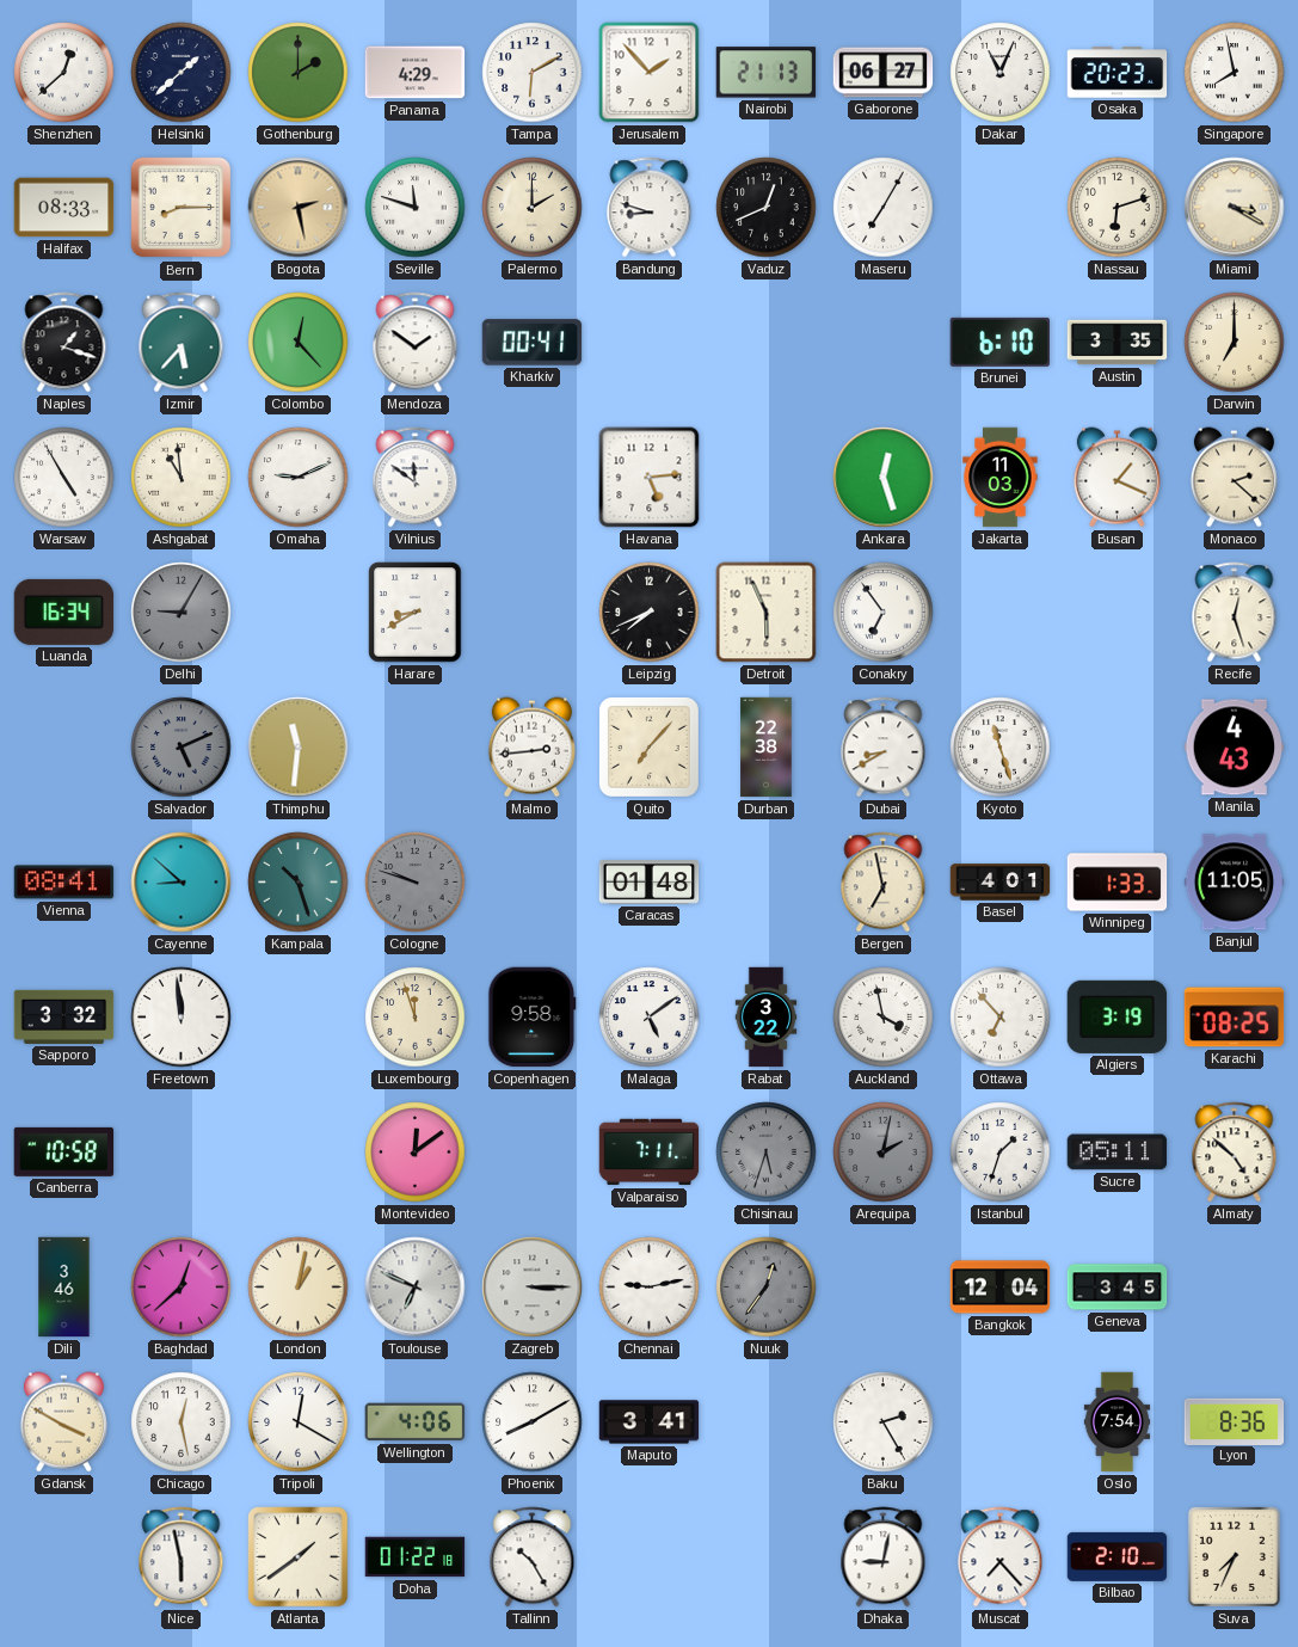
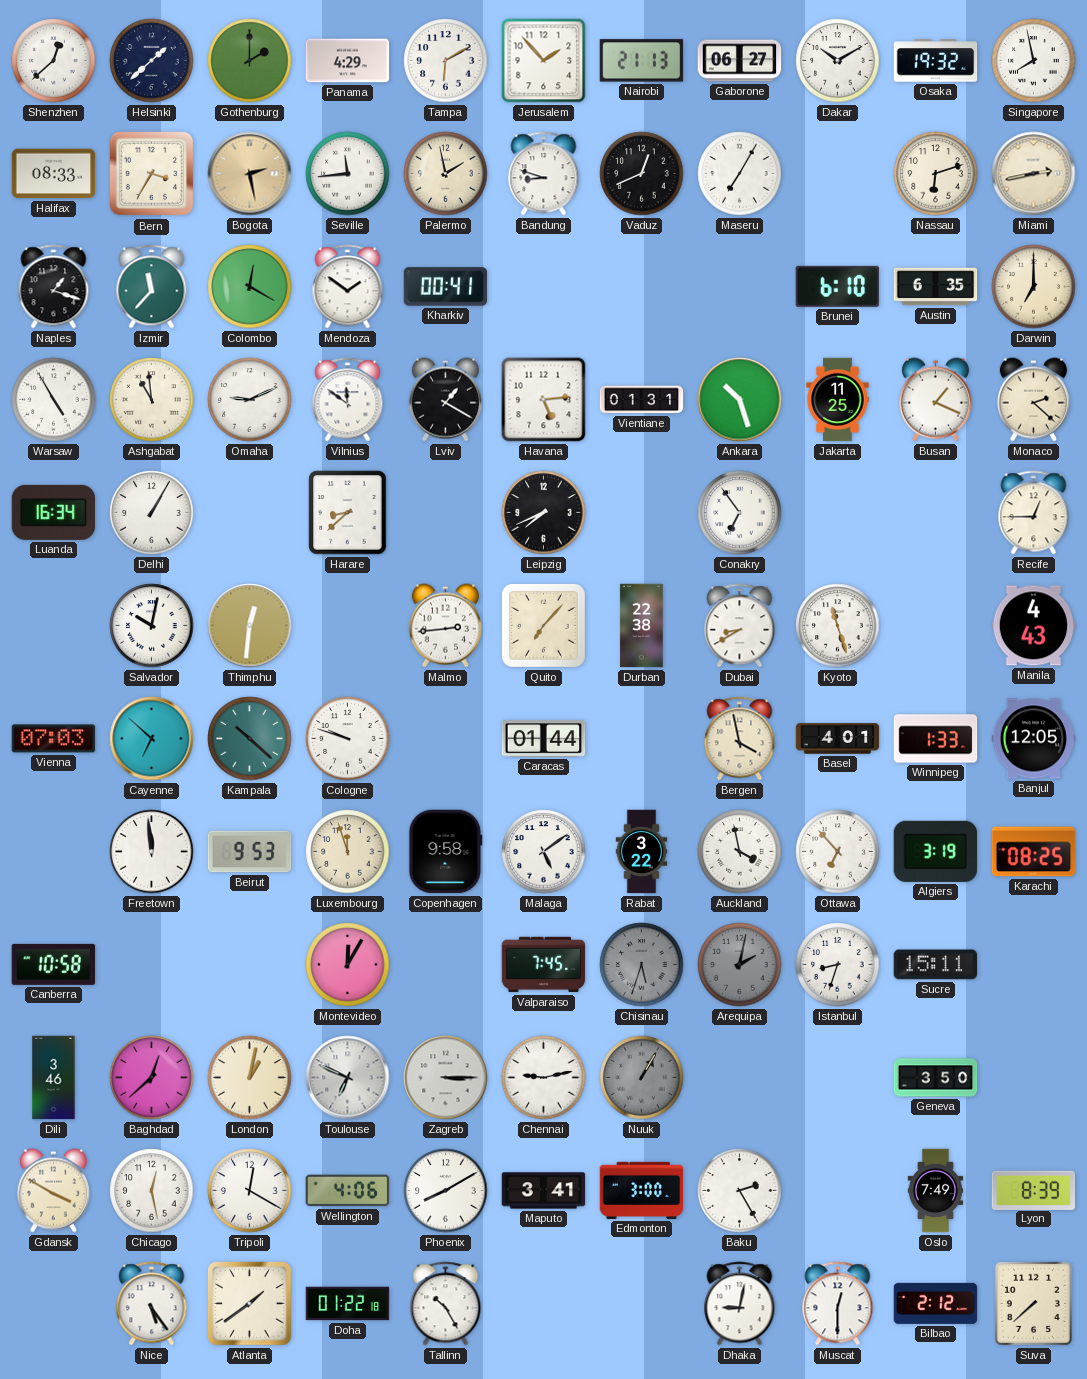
Dakar: 11:04 -> 10:10 (838, 61)
Osaka: 20:23 -> 19:32 (936, 61)
Bern: 8:15 -> 3:35 (152, 174)
Seville: 11:48 -> 11:44 (348, 174)
Palermo: 2:00 -> 1:58 (446, 174)
Miami: 3:20 -> 2:43 (1034, 174)
Izmir: 5:37 -> 11:37 (152, 287)
Colombo: 12:23 -> 12:20 (250, 287)
Austin: 3:35 -> 6:35 (936, 287)
Lviv: none -> 1:20 (445, 400)
Vientiane: none -> 01:31 (642, 400)
Ankara: 12:27 -> 10:27 (740, 400)
Jakarta: 11:03 -> 11:25 (838, 400)
Delhi: 9:05 -> 1:05 (152, 513)
Delhi dial: grey -> white (152, 513)
Harare: 8:40 -> 8:38 (348, 513)
Detroit: 5:56 -> none (767, 613)
Recife: 12:27 -> 12:45 (1034, 513)
Salvador: 5:11 -> 10:02 (152, 626)
Salvador dial: grey -> white (152, 626)
Thimphu: 11:31 -> 12:31 (250, 626)
Vienna: 08:41 -> 07:03 (54, 739)
Cayenne: 8:52 -> 6:52 (152, 739)
Kampala: 10:27 -> 10:22 (250, 739)
Cologne dial: grey -> white (348, 739)
Caracas: 01:48 -> 01:44 (544, 739)
Bergen: 6:58 -> 3:58 (740, 739)
Banjul: 11:05 -> 12:05 (1034, 739)
Sapporo: 3:32 -> none (64, 1016)
Beirut: none -> 9:53 (250, 852)
Montevideo: 12:09 -> 12:05 (348, 965)
Valparaiso: 7:11 -> 7:45 (544, 965)
Istanbul: 1:33 -> 8:33 (838, 965)
Sucre: 05:11 -> 15:11 (936, 965)
Almaty: 4:52 -> none (1235, 1153)
Nuuk: 12:36 -> 1:05 (642, 1078)
Bangkok: 12:04 -> none (1001, 1288)
Geneva: 3:45 -> 3:50 (936, 1078)
Edmonton: none -> 3:00 (642, 1190)
Oslo: 7:54 -> 7:49 (936, 1191)
Lyon: 8:36 -> 8:39 (1034, 1190)
Nice: 5:58 -> 5:24 (152, 1304)
Muscat: 7:23 -> 12:30 (838, 1304)
Bilbao: 2:10 -> 2:12 (936, 1303)
Suva: 7:34 -> 7:38 (1033, 1303)
